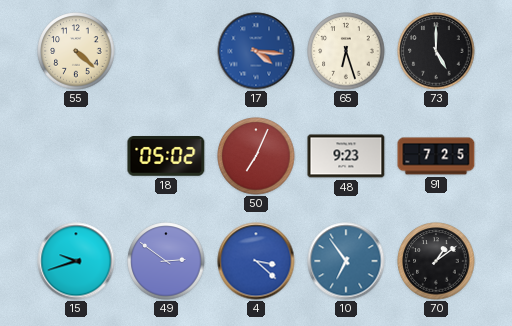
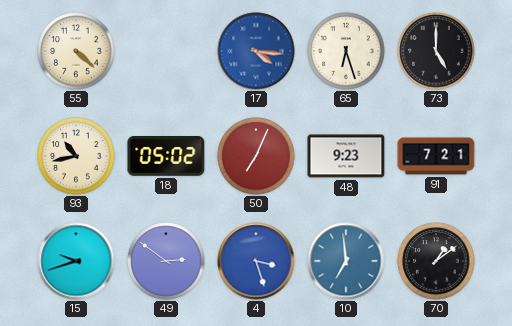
93: none -> 10:43 (76, 156)
91: 7:25 -> 7:21 (436, 156)
4: 3:22 -> 3:27 (256, 261)
10: 6:54 -> 6:59 (346, 261)
